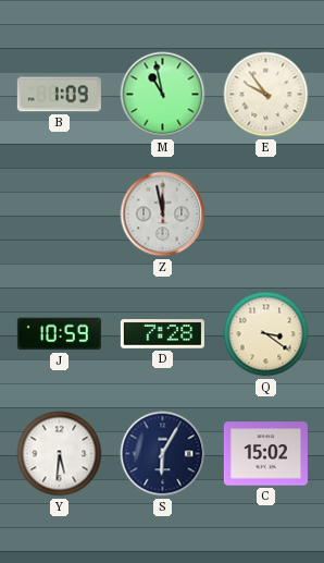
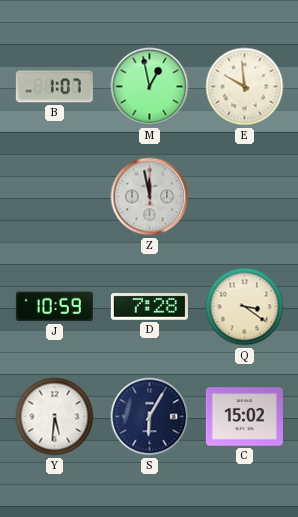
B: 1:09 -> 1:07 (54, 87)
M: 10:58 -> 12:58 (150, 87)
E: 9:54 -> 9:59 (245, 87)
